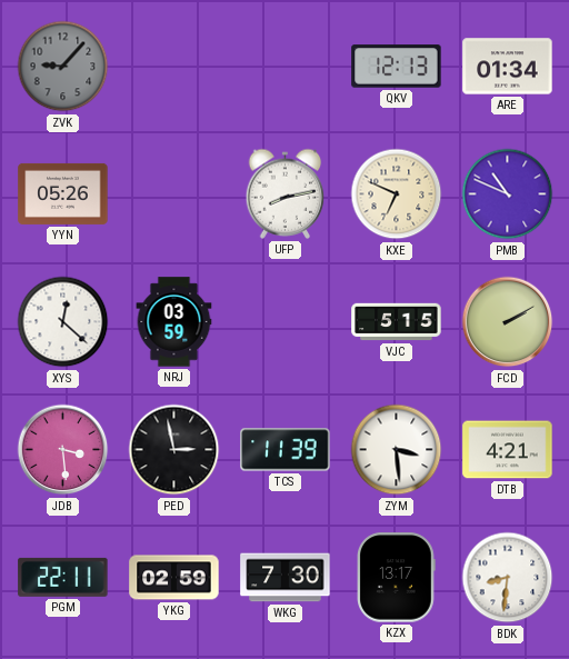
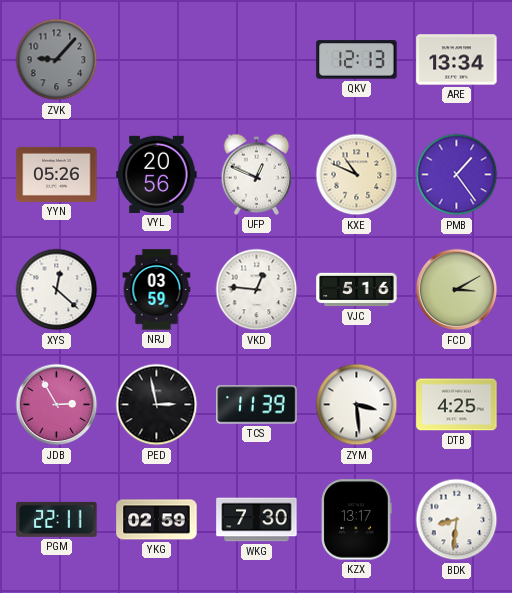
ARE: 01:34 -> 13:34 (457, 60)
VYL: none -> 20:56 (157, 174)
UFP: 8:13 -> 12:49 (257, 174)
KXE: 6:49 -> 10:49 (357, 175)
PMB: 10:49 -> 1:24 (457, 175)
VKD: none -> 12:46 (257, 290)
VJC: 5:15 -> 5:16 (357, 290)
FCD: 2:10 -> 3:10 (457, 290)
JDB: 3:29 -> 2:55 (57, 405)
DTB: 4:21 -> 4:25 (457, 405)
